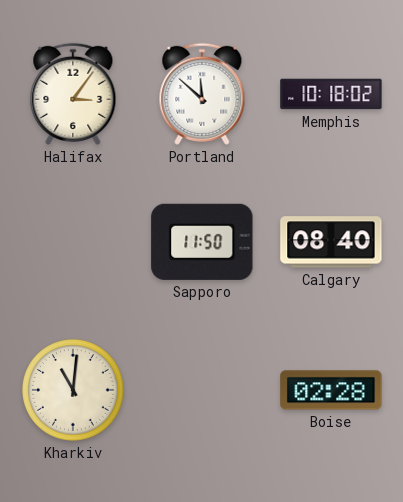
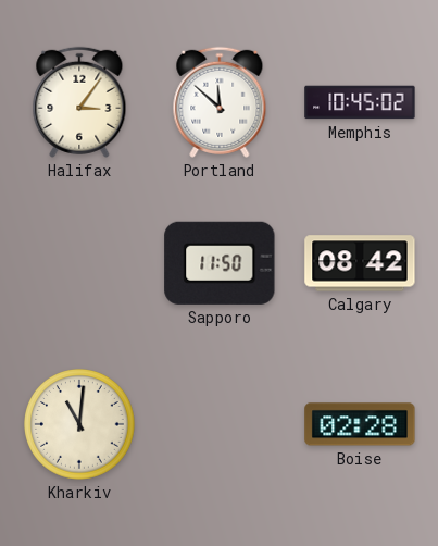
Memphis: 10:18 -> 10:45 (360, 102)
Calgary: 08:40 -> 08:42 (360, 263)
